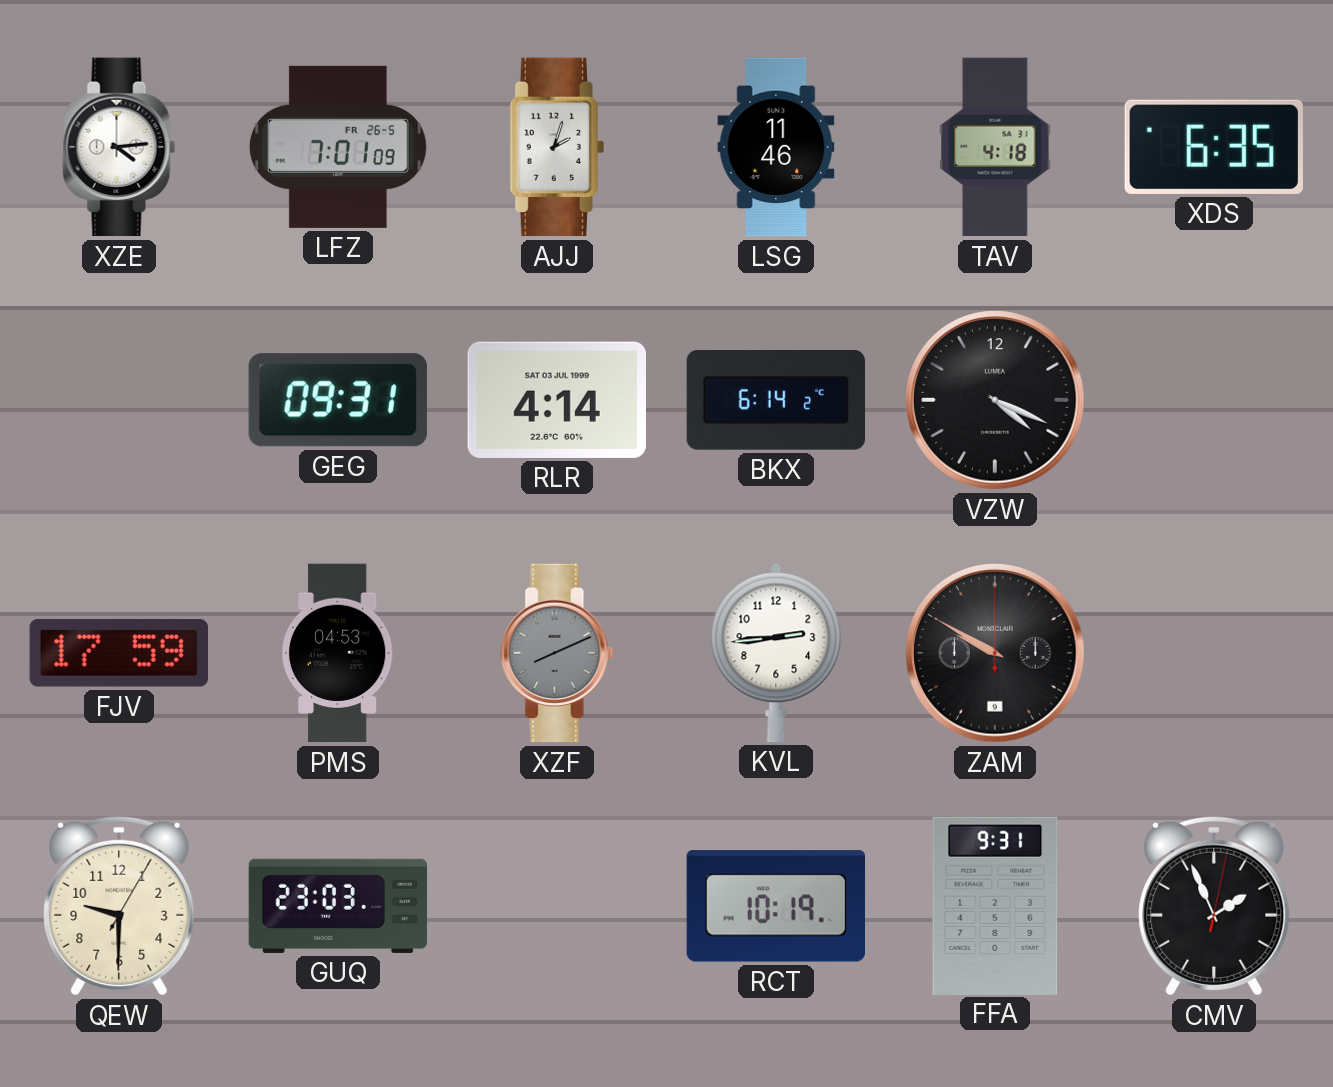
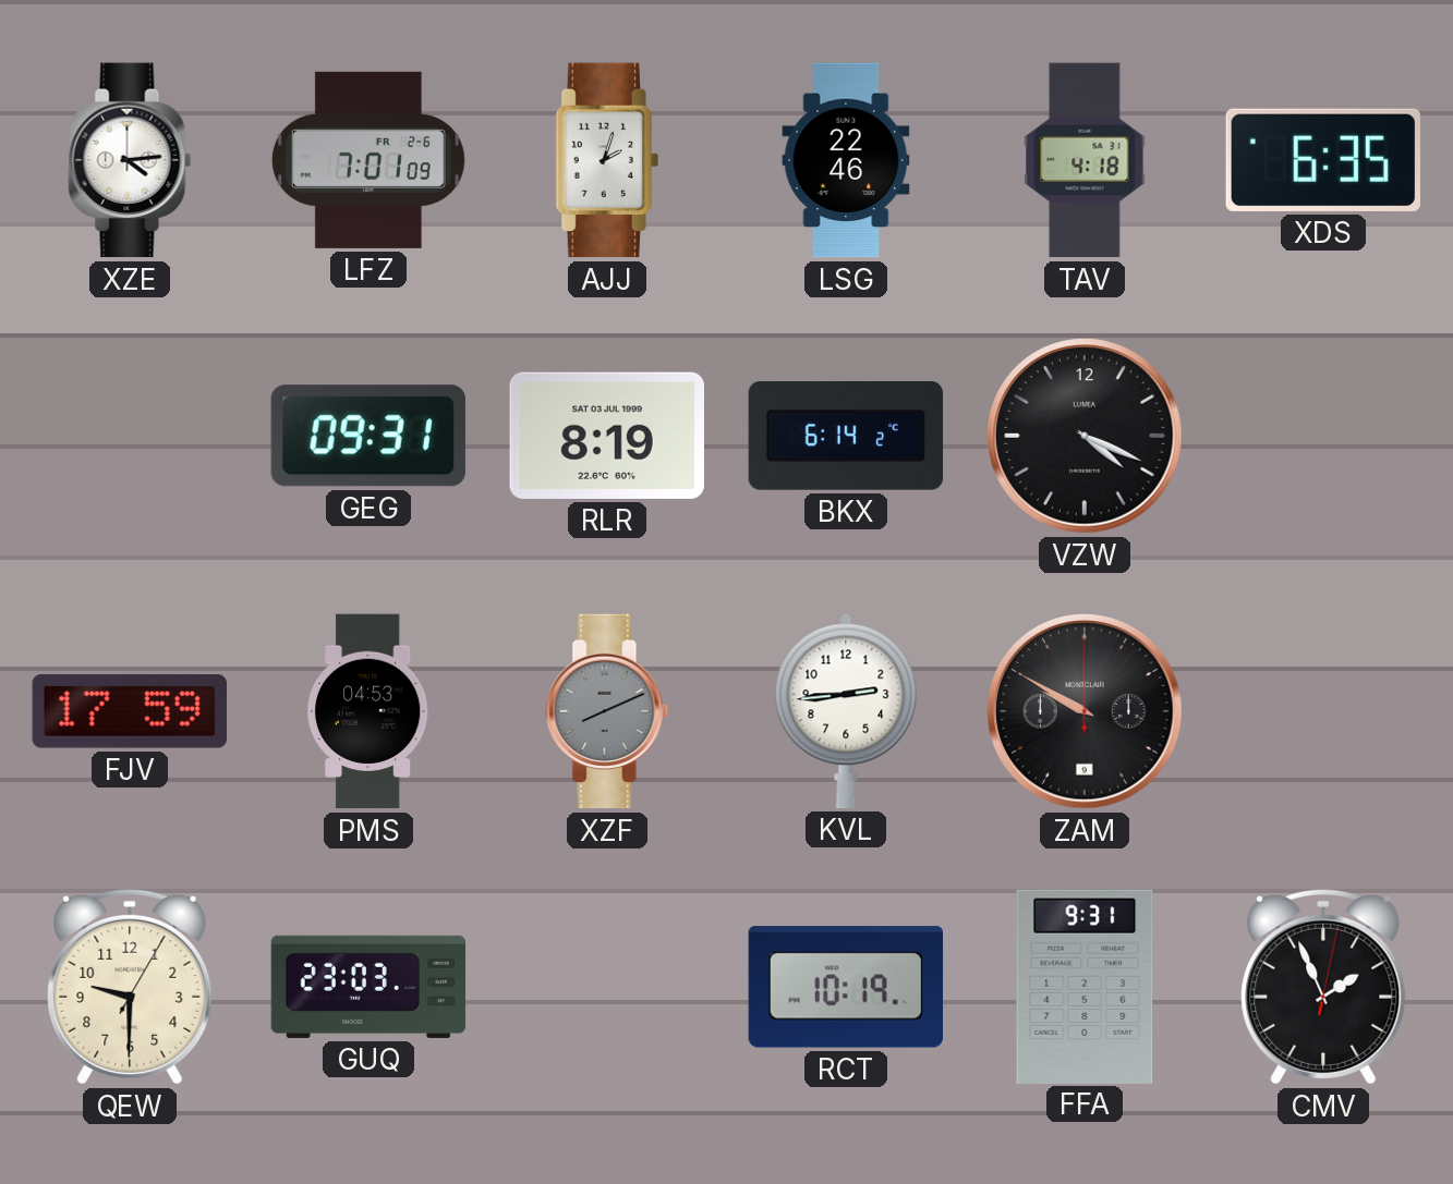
LFZ date: FR 26-5 -> FR 2-6 (368, 160)
LSG: 11:46 -> 22:46 (846, 160)
RLR: 4:14 -> 8:19 (607, 436)
